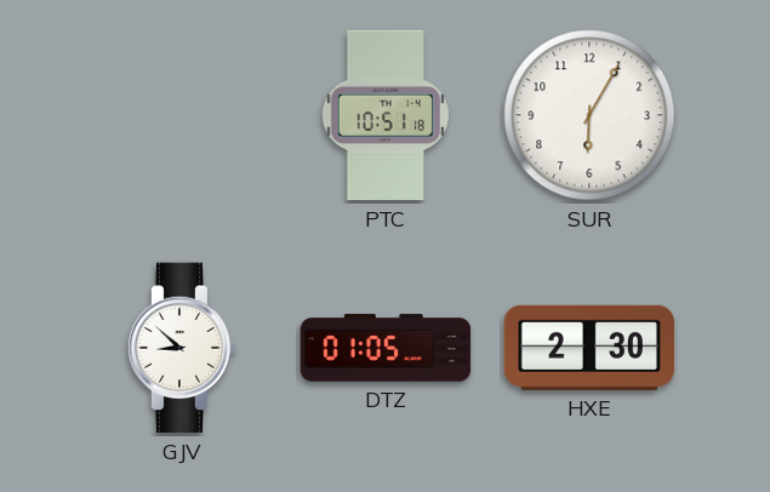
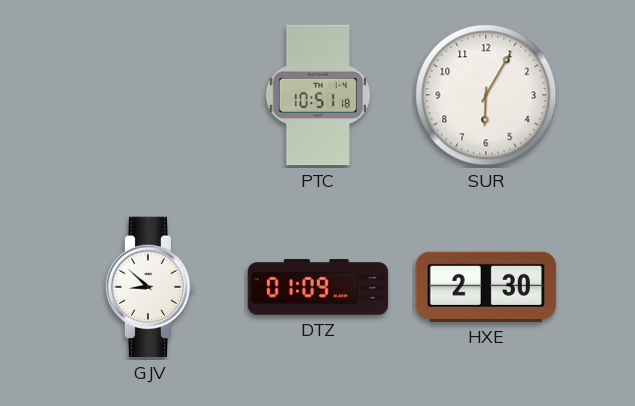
DTZ: 01:05 -> 01:09 (318, 287)
